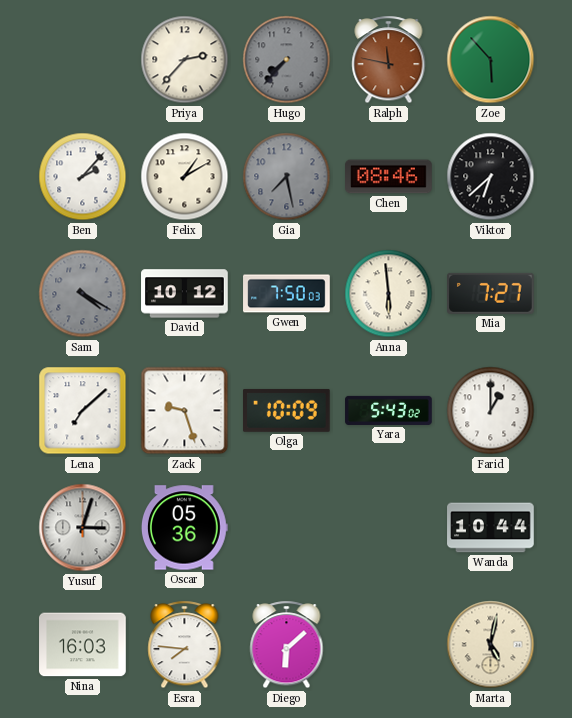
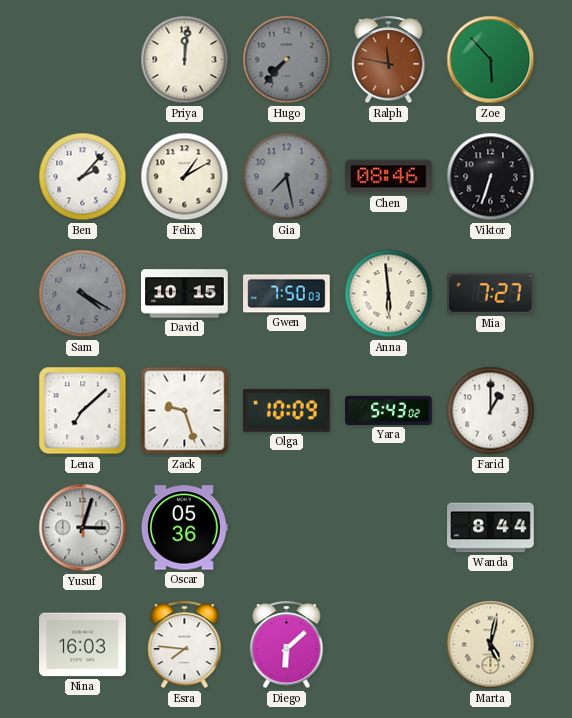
Priya: 2:37 -> 12:01 (185, 60)
Viktor: 6:38 -> 6:33 (491, 177)
David: 10:12 -> 10:15 (185, 294)
Wanda: 10:44 -> 8:44 (491, 528)
